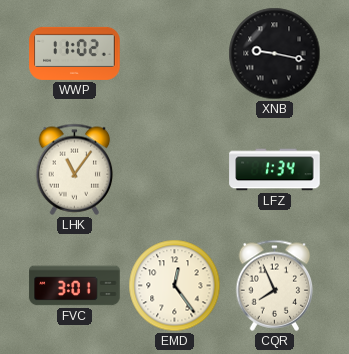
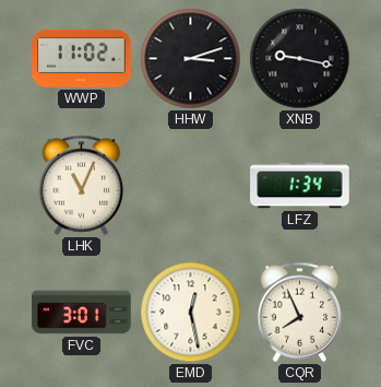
HHW: none -> 3:12 (191, 59)
LHK: 11:06 -> 11:04 (82, 185)
EMD: 12:24 -> 12:28 (191, 313)
